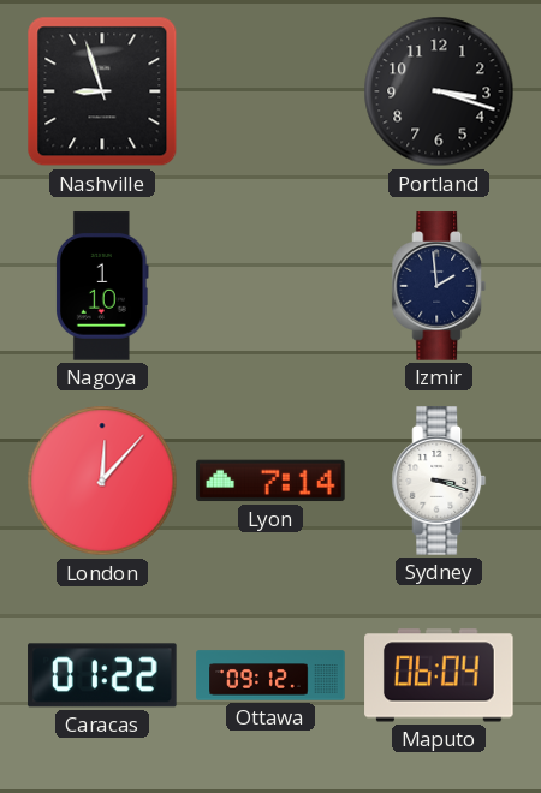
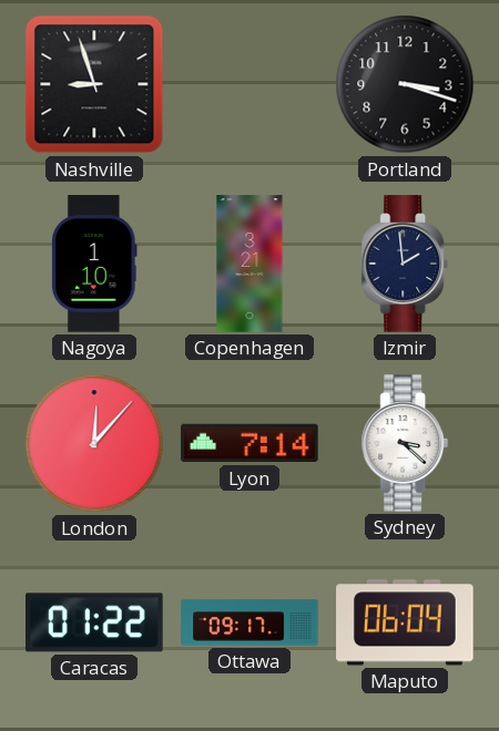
Copenhagen: none -> 3:21 (249, 264)
Sydney: 3:18 -> 3:22 (405, 443)
Ottawa: 09:12 -> 09:17 (249, 622)
